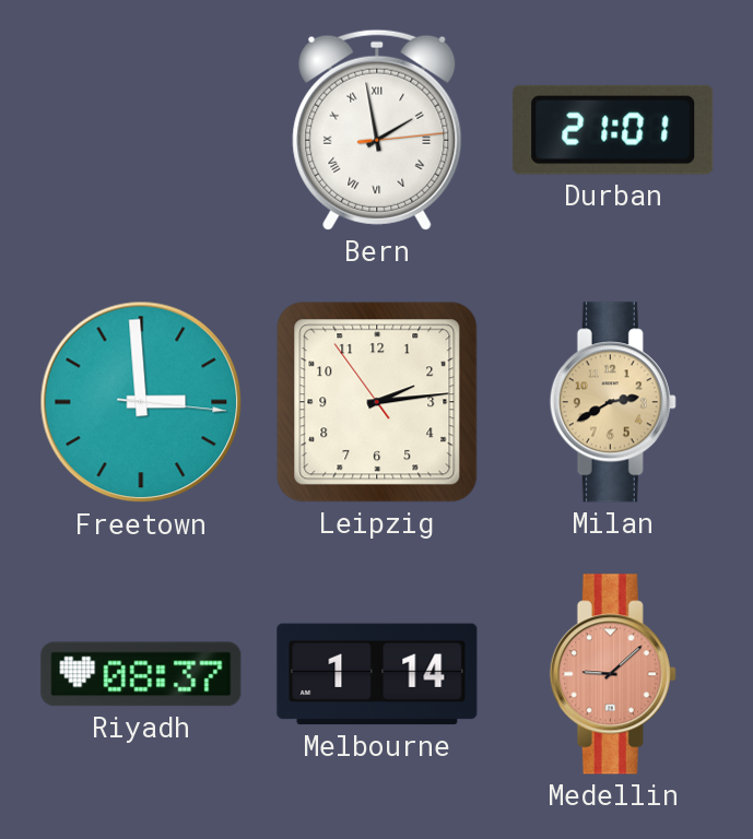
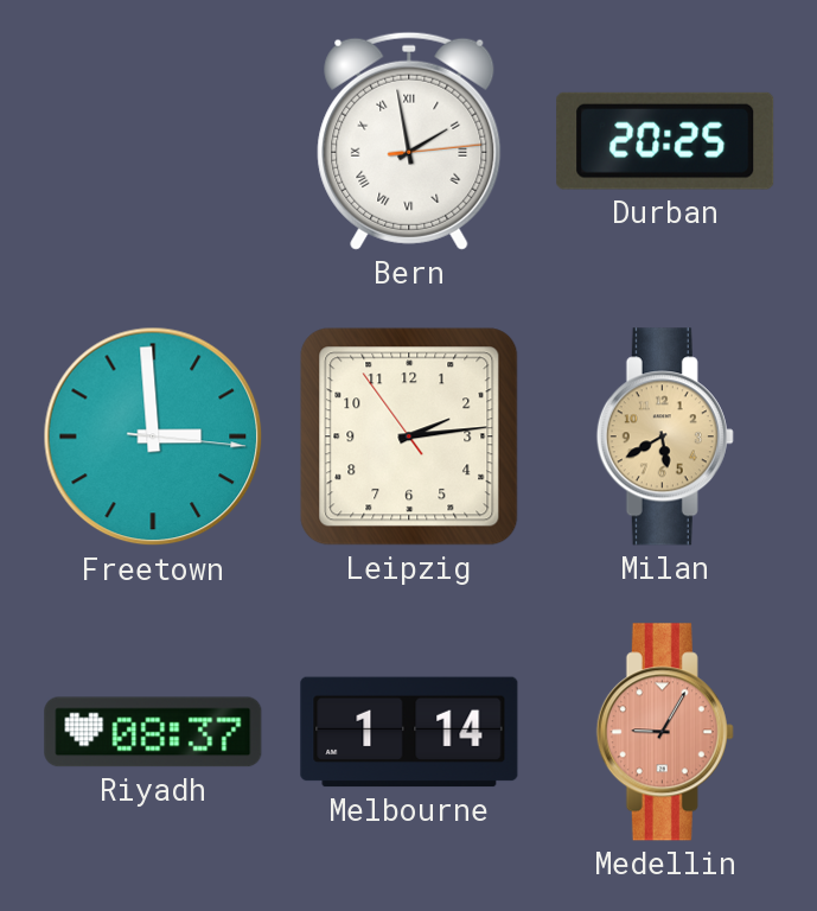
Durban: 21:01 -> 20:25 (665, 141)
Milan: 2:40 -> 5:40 (665, 437)
Medellin: 9:08 -> 9:05 (665, 732)
